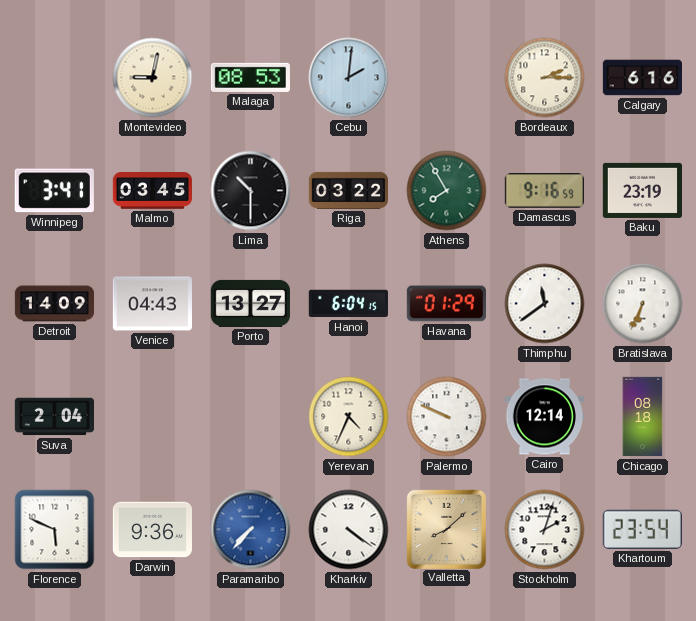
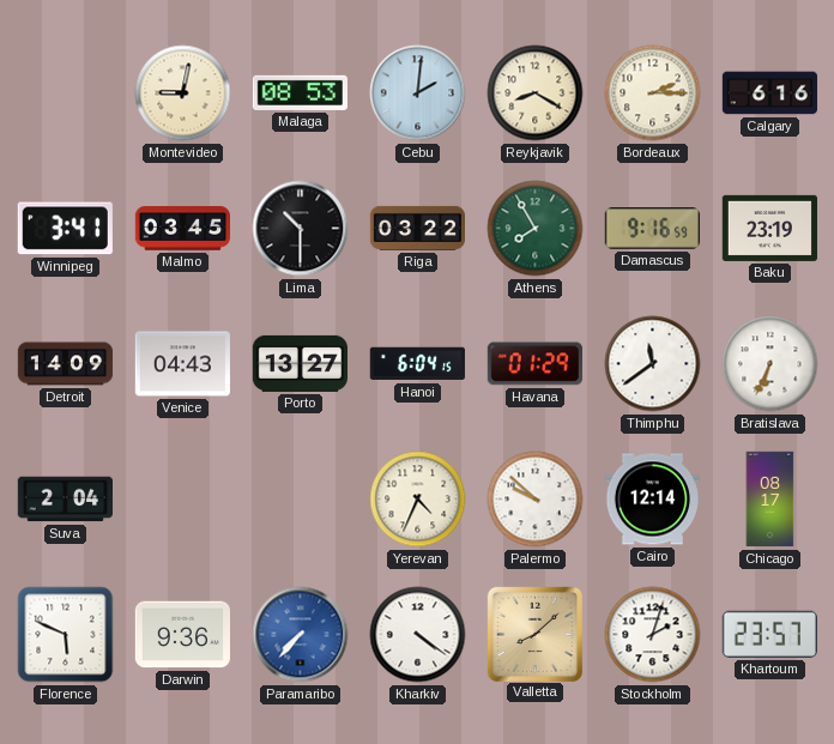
Reykjavik: none -> 8:20 (536, 93)
Palermo: 9:49 -> 9:52 (536, 500)
Chicago: 08:18 -> 08:17 (770, 500)
Khartoum: 23:54 -> 23:57 (769, 634)
